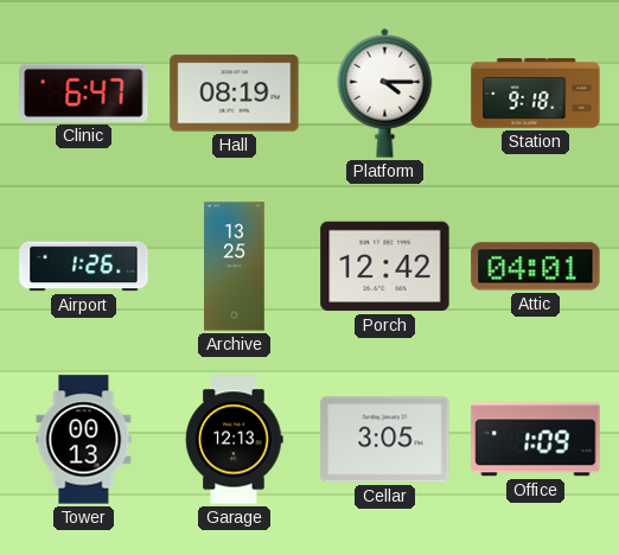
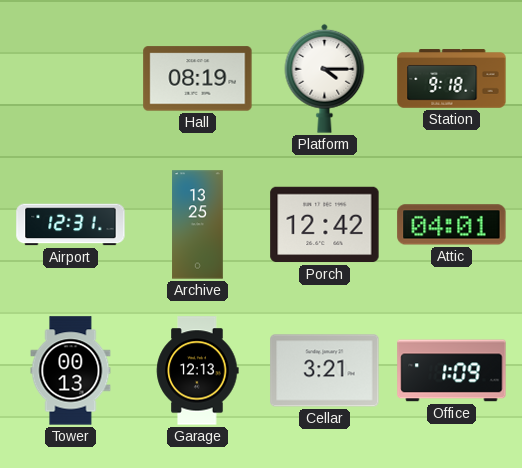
Clinic: 6:47 -> none (84, 92)
Airport: 1:26 -> 12:31 (71, 225)
Cellar: 3:05 -> 3:21 (325, 371)
